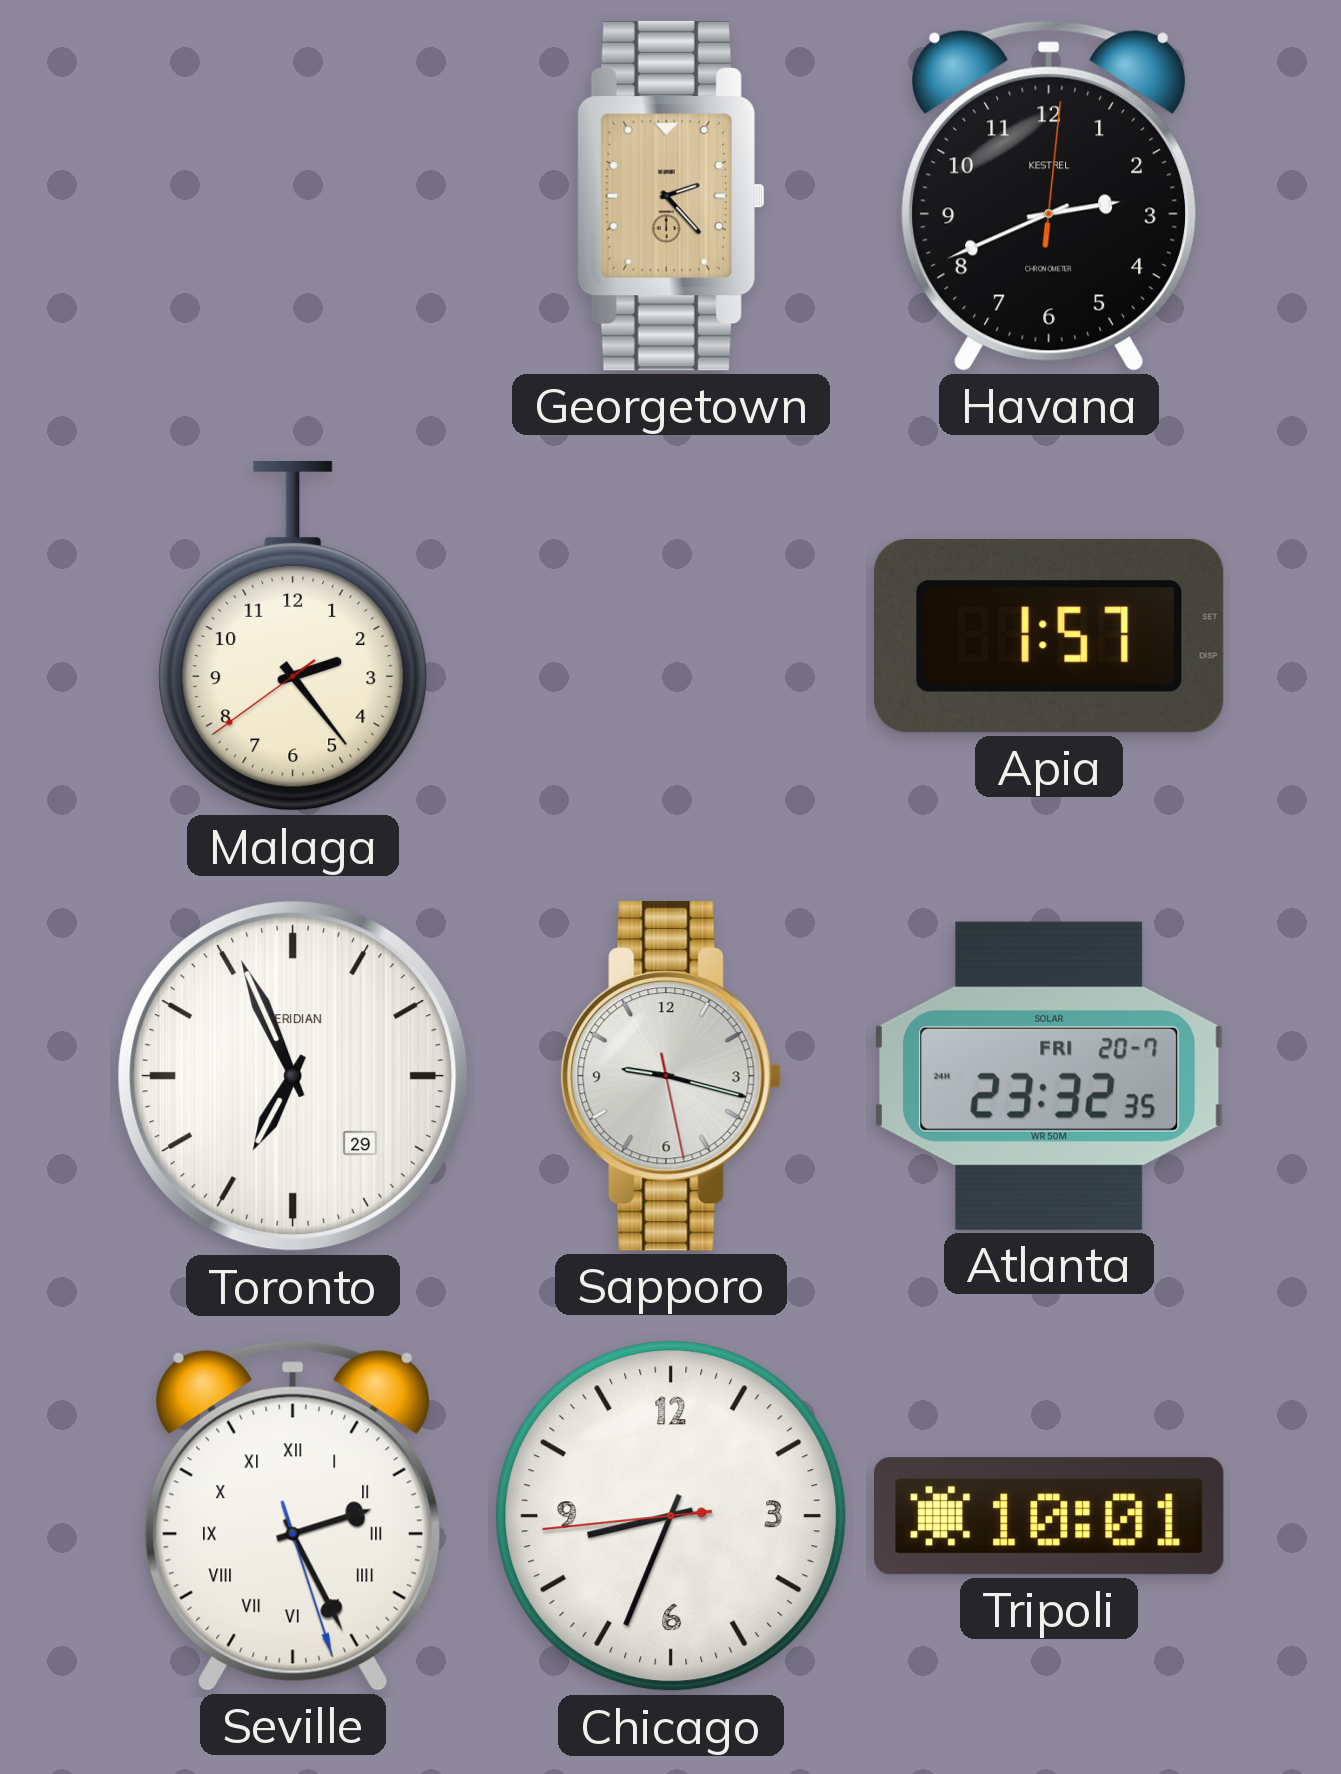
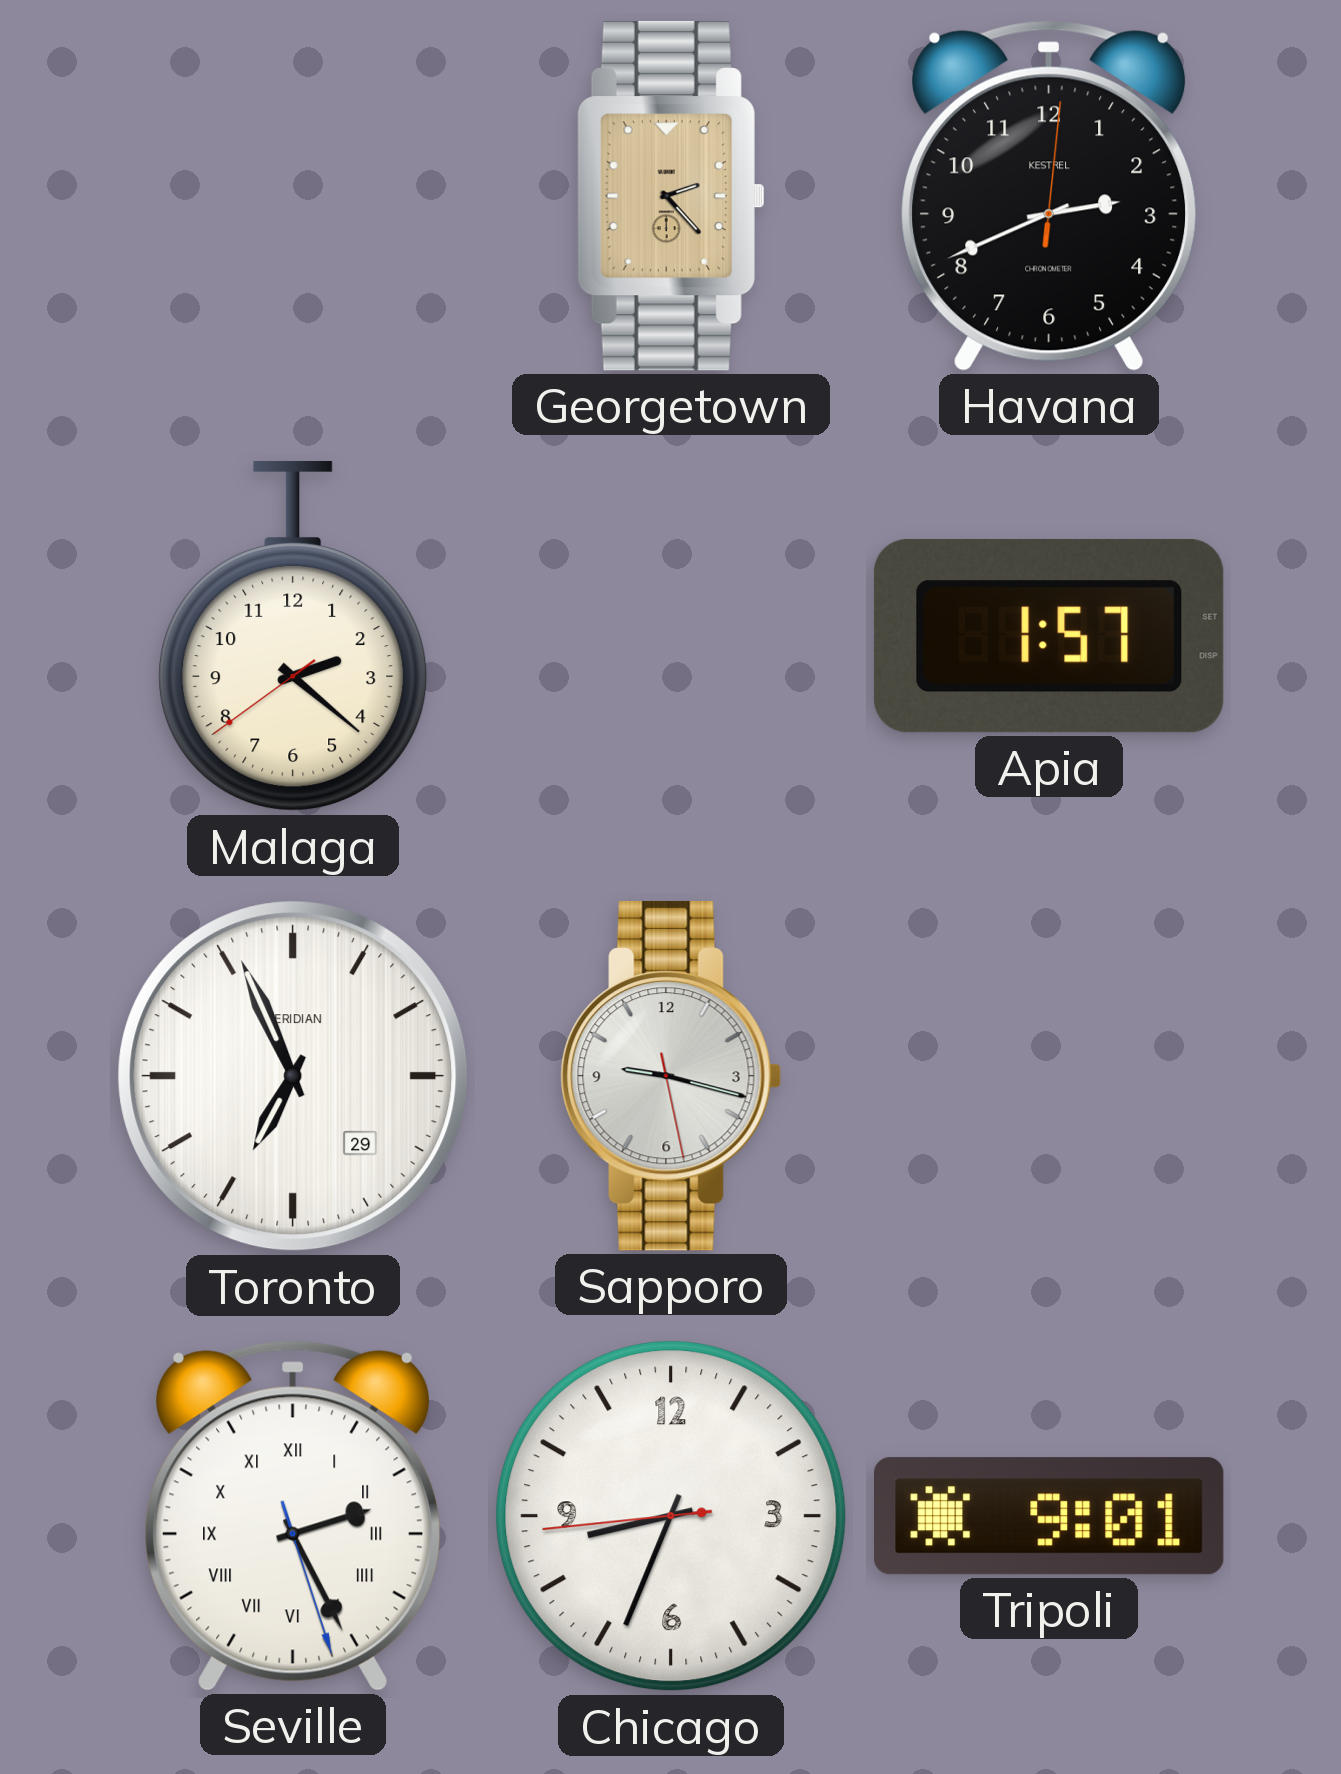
Malaga: 2:23 -> 2:21 (293, 636)
Atlanta: 23:32 -> none (1049, 1076)
Tripoli: 10:01 -> 9:01 (1050, 1516)
